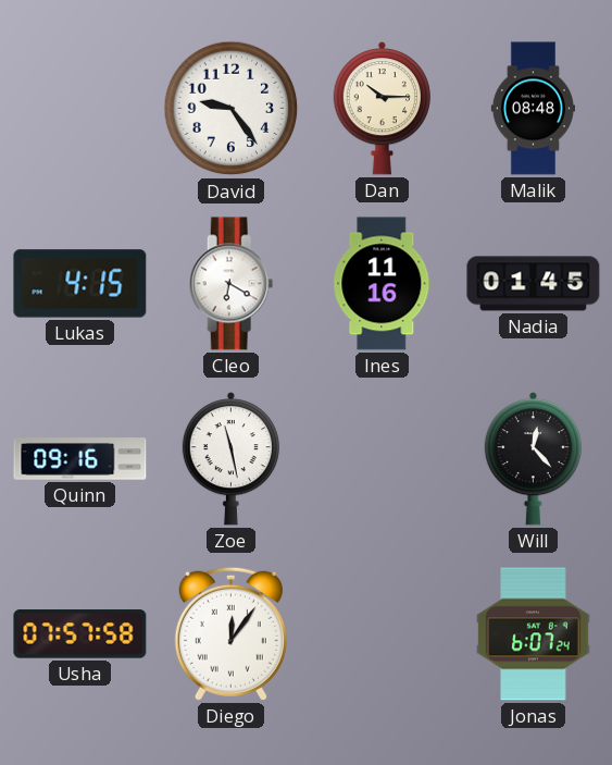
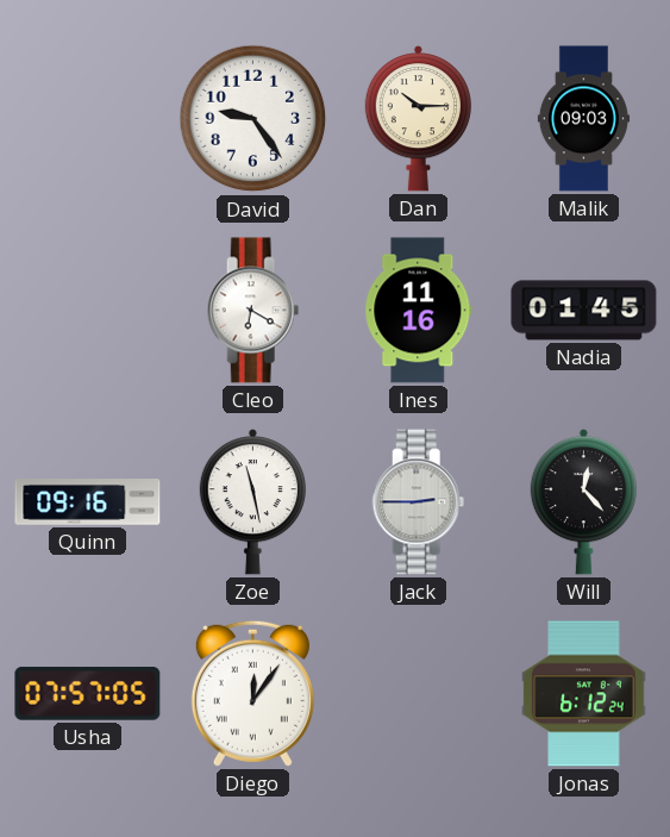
Malik: 08:48 -> 09:03 (583, 119)
Lukas: 4:15 -> none (80, 284)
Jack: none -> 2:45 (419, 502)
Usha: 07:57:58 -> 07:57:05 (88, 694)
Jonas: 6:07 -> 6:12 (584, 694)
